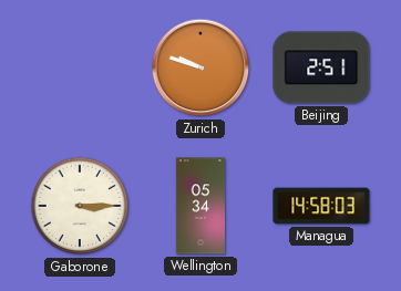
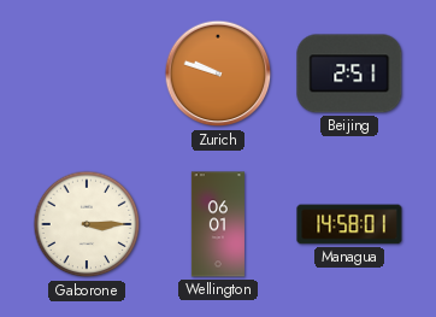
Wellington: 05:34 -> 06:01 (218, 224)
Managua: 14:58:03 -> 14:58:01 (349, 224)
